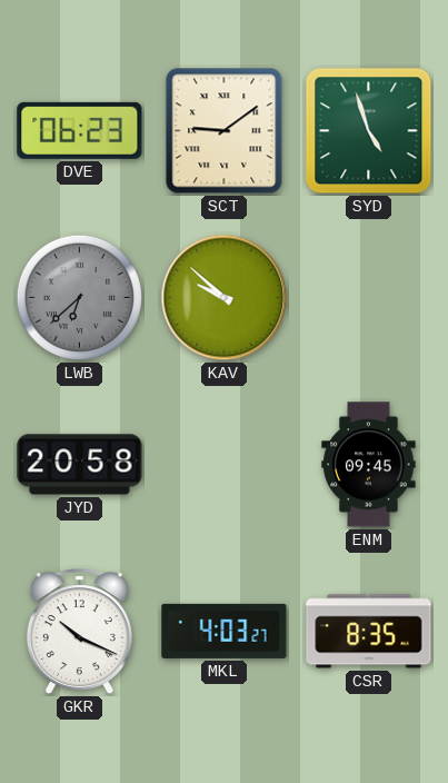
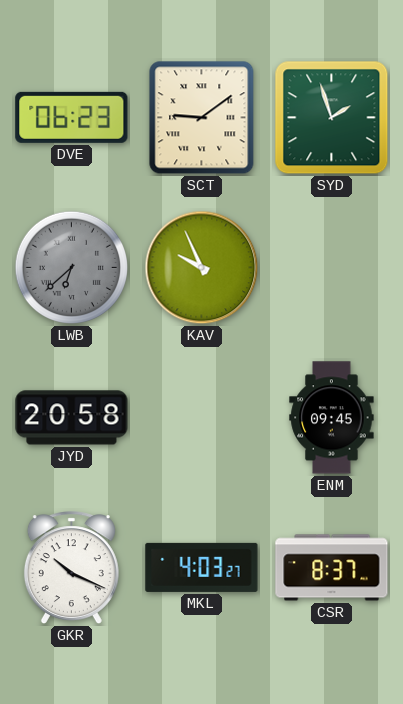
SYD: 4:57 -> 1:57 (332, 118)
KAV: 9:52 -> 9:56 (202, 268)
CSR: 8:35 -> 8:37 (332, 568)
